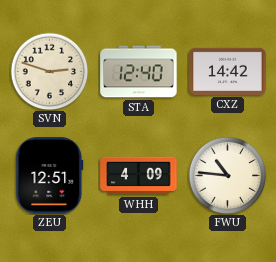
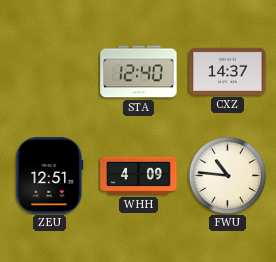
SVN: 2:48 -> none (49, 71)
CXZ: 14:42 -> 14:37 (228, 71)
